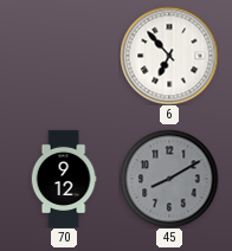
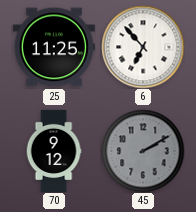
25: none -> 11:25 (54, 47)
45: 8:10 -> 2:10 (143, 151)
